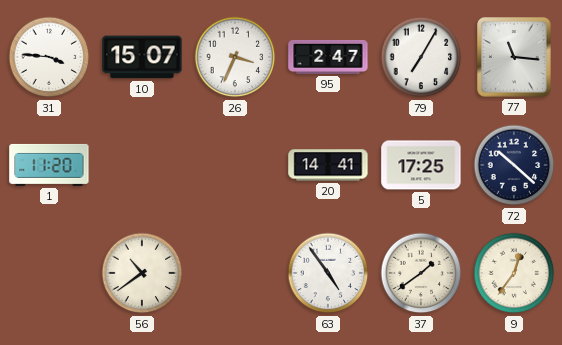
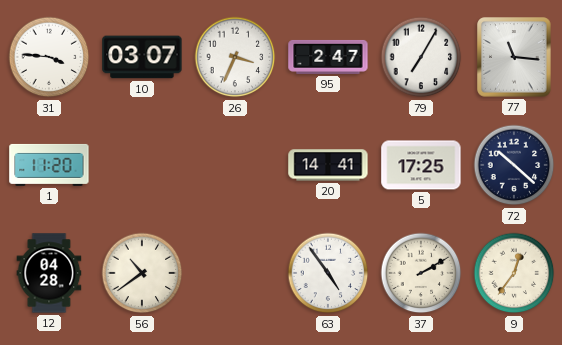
10: 15:07 -> 03:07 (142, 57)
12: none -> 04:28 (49, 273)
37: 1:39 -> 2:10 (421, 273)
